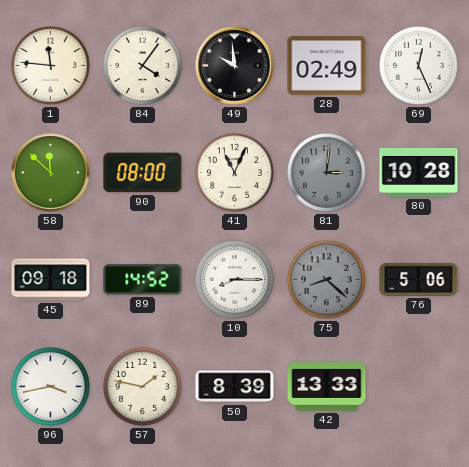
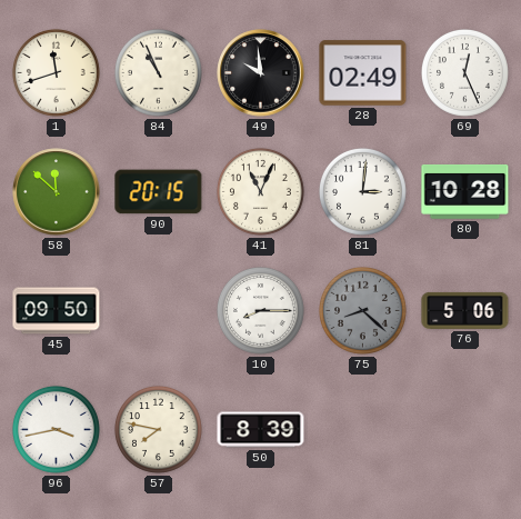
1: 11:46 -> 11:42 (56, 72)
84: 4:06 -> 10:56 (158, 72)
90: 08:00 -> 20:15 (159, 192)
81 dial: grey -> white (362, 191)
45: 09:18 -> 09:50 (57, 311)
89: 14:52 -> none (143, 280)
57: 1:47 -> 7:47 (158, 429)
42: 13:33 -> none (327, 387)
